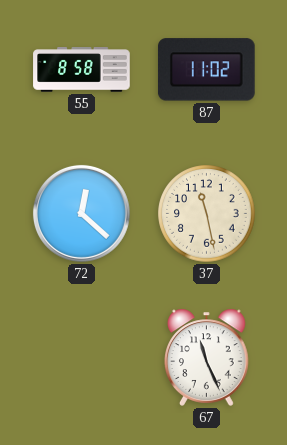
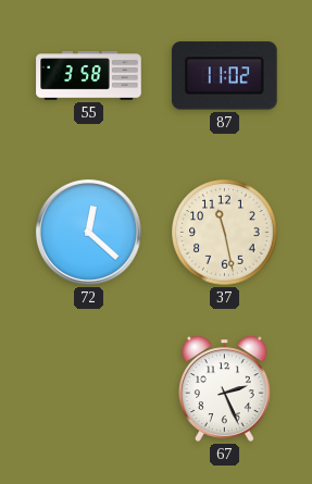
55: 8:58 -> 3:58 (89, 76)
67: 11:26 -> 2:26 (225, 388)
